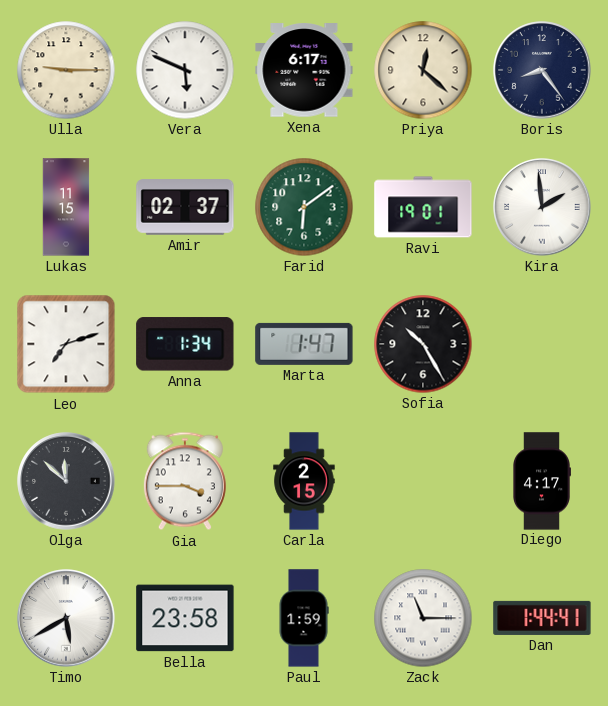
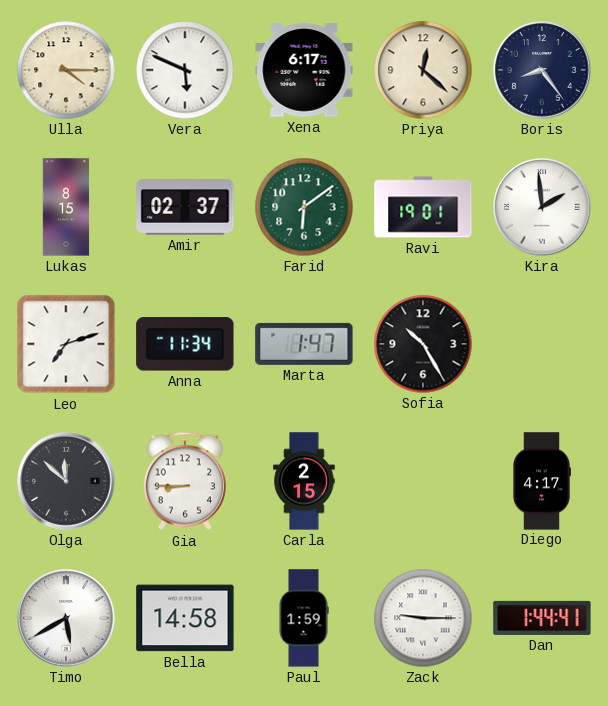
Ulla: 9:15 -> 4:15 (66, 70)
Lukas: 11:15 -> 8:15 (66, 207)
Anna: 1:34 -> 11:34 (185, 344)
Gia: 3:45 -> 8:45 (185, 481)
Bella: 23:58 -> 14:58 (185, 618)
Zack: 11:15 -> 9:15 (423, 618)
